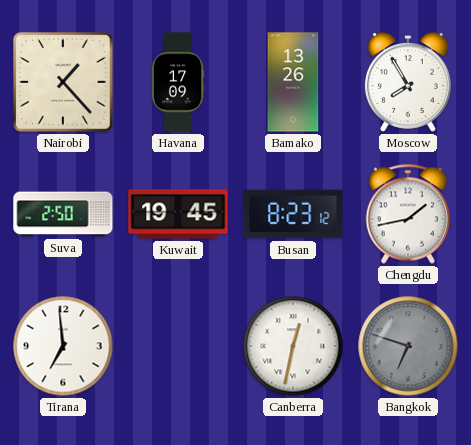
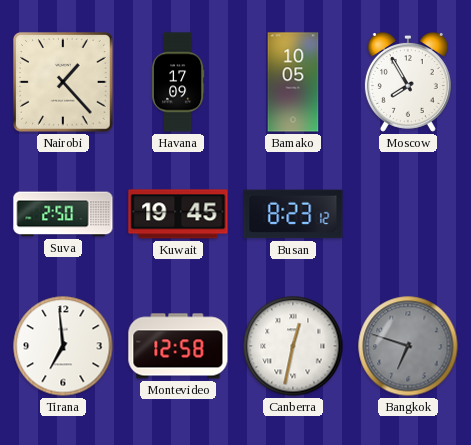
Bamako: 13:26 -> 10:05 (293, 82)
Chengdu: 1:43 -> none (408, 214)
Montevideo: none -> 12:58 (178, 346)
